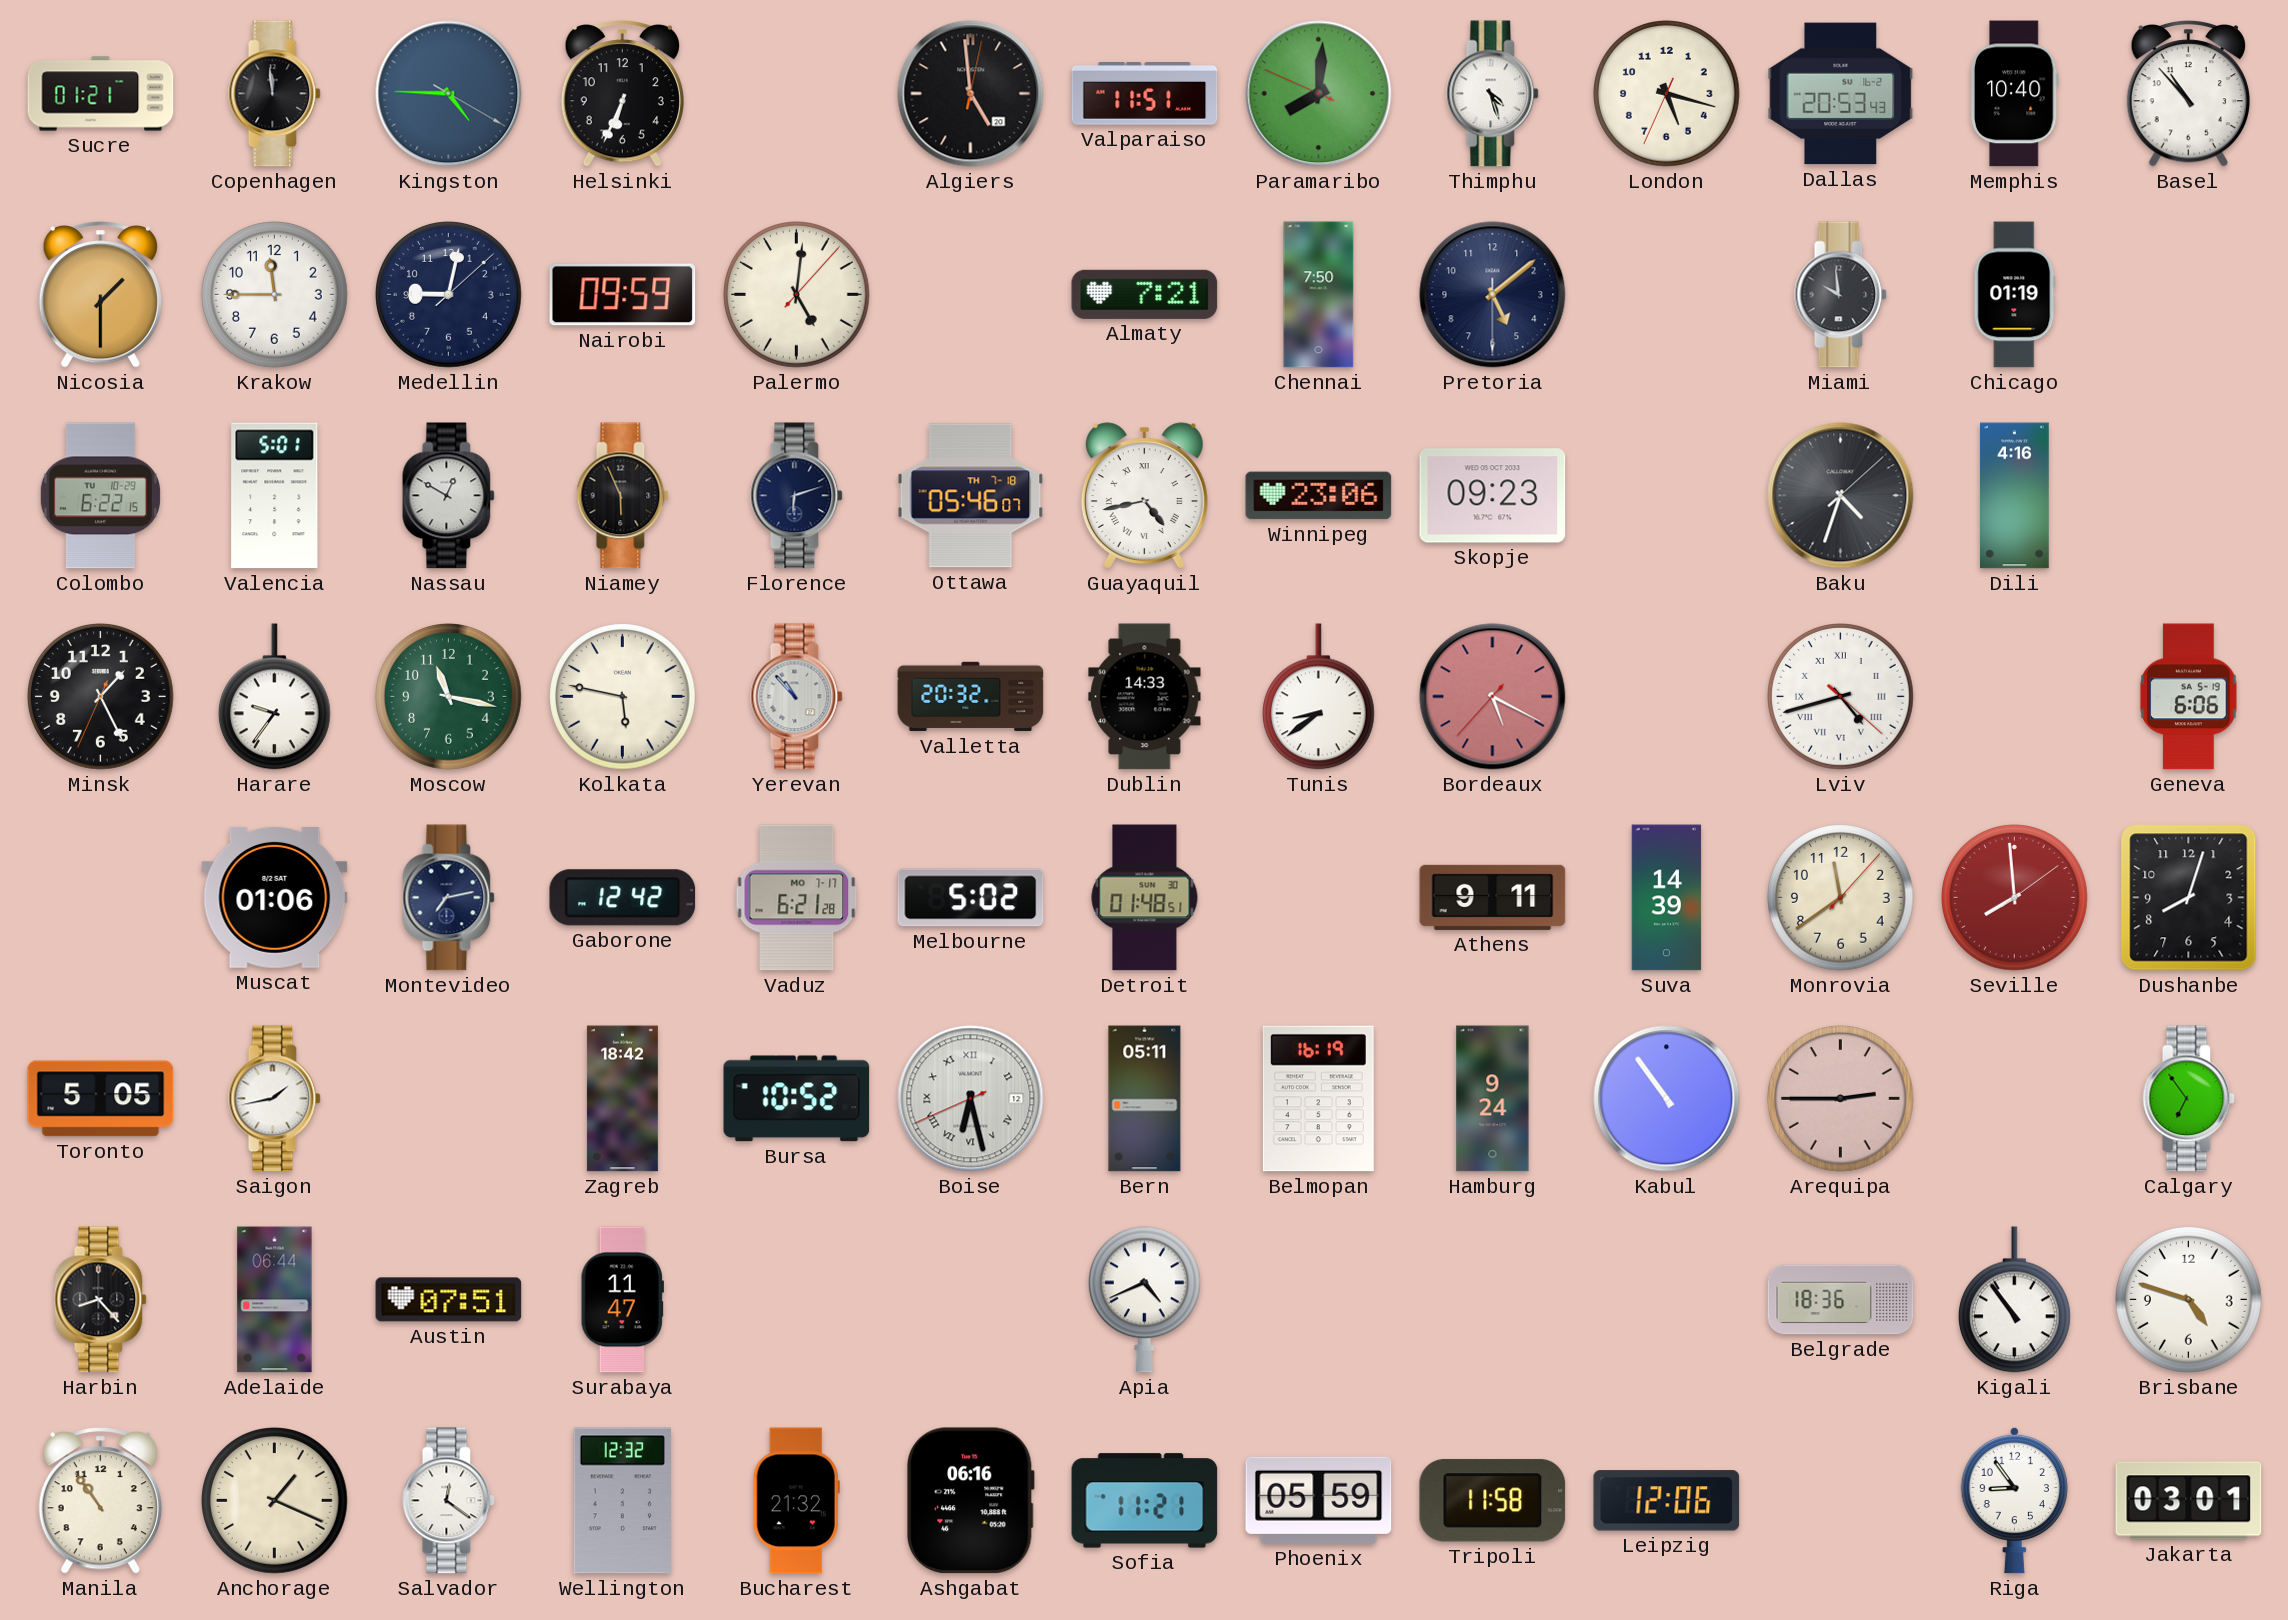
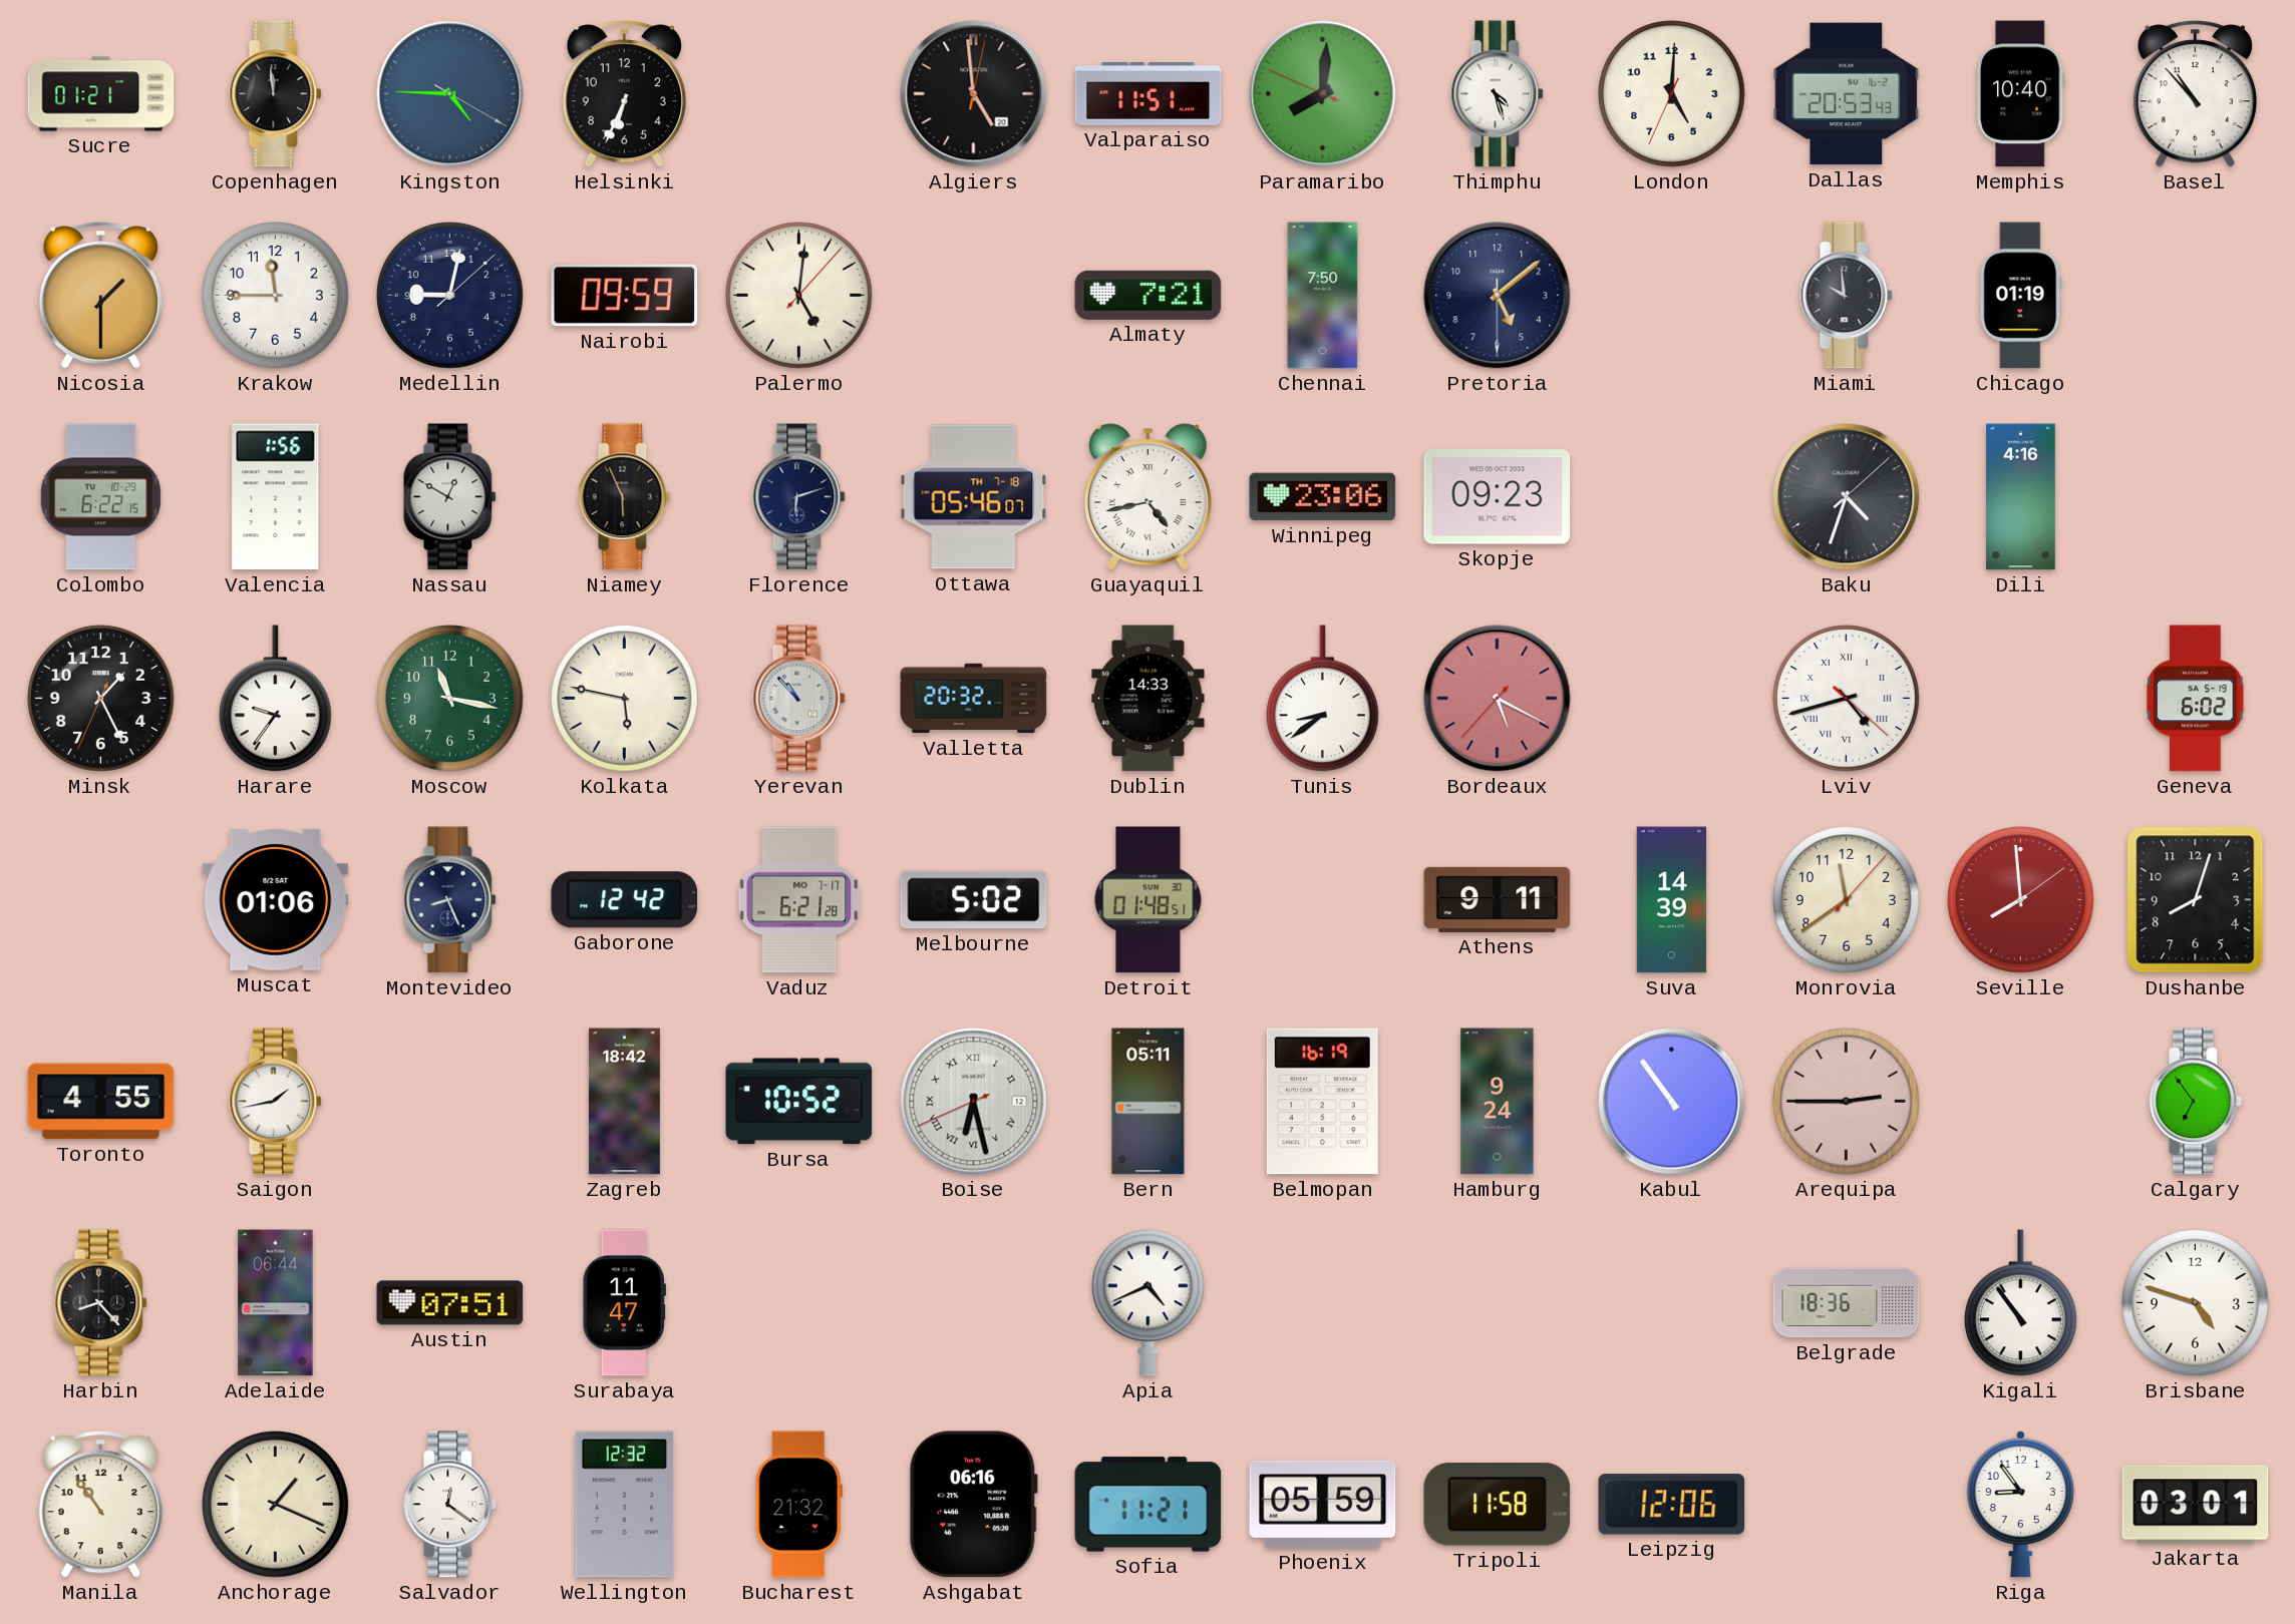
London: 5:17 -> 5:00 (1672, 94)
Valencia: 5:01 -> 1:56 (276, 497)
Geneva: 6:06 -> 6:02 (2196, 699)
Montevideo: 7:13 -> 8:26 (450, 900)
Toronto: 5:05 -> 4:55 (101, 1102)
